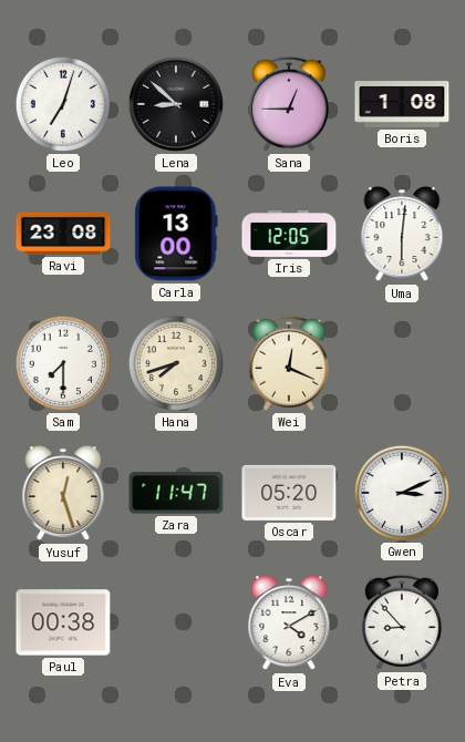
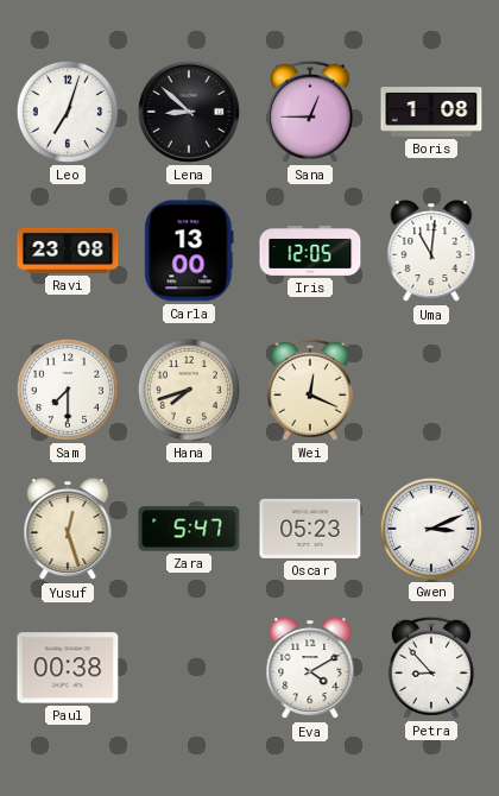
Uma: 6:01 -> 11:01 (431, 252)
Zara: 11:47 -> 5:47 (189, 529)
Oscar: 05:20 -> 05:23 (310, 529)
